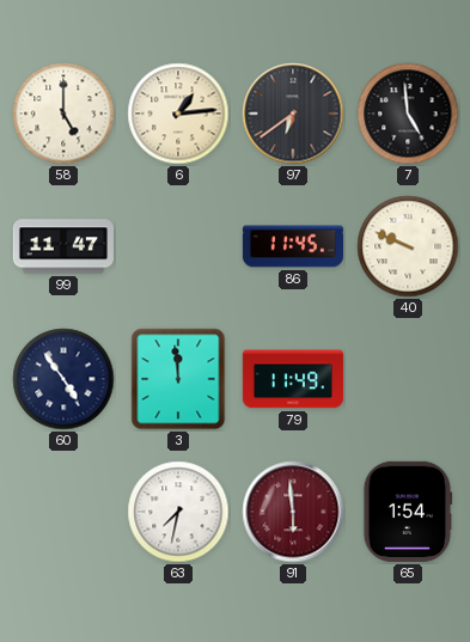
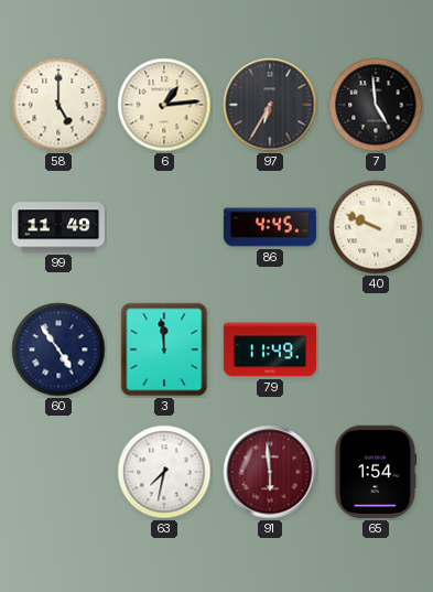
97: 6:39 -> 6:35 (270, 105)
99: 11:47 -> 11:49 (58, 227)
86: 11:45 -> 4:45 (269, 227)
